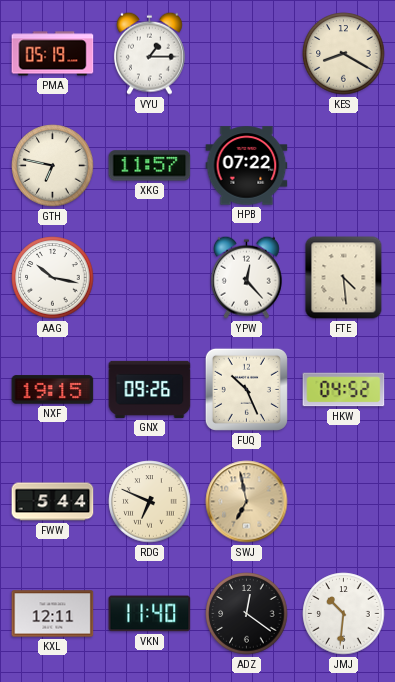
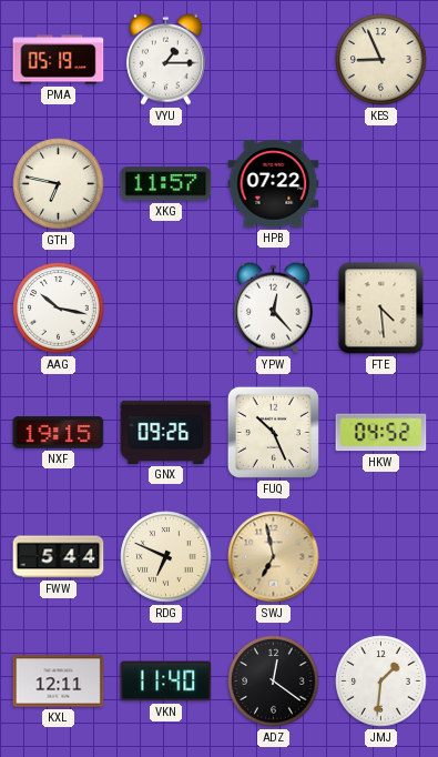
KES: 8:20 -> 8:56 (381, 60)
JMJ: 10:31 -> 1:31 (381, 682)
